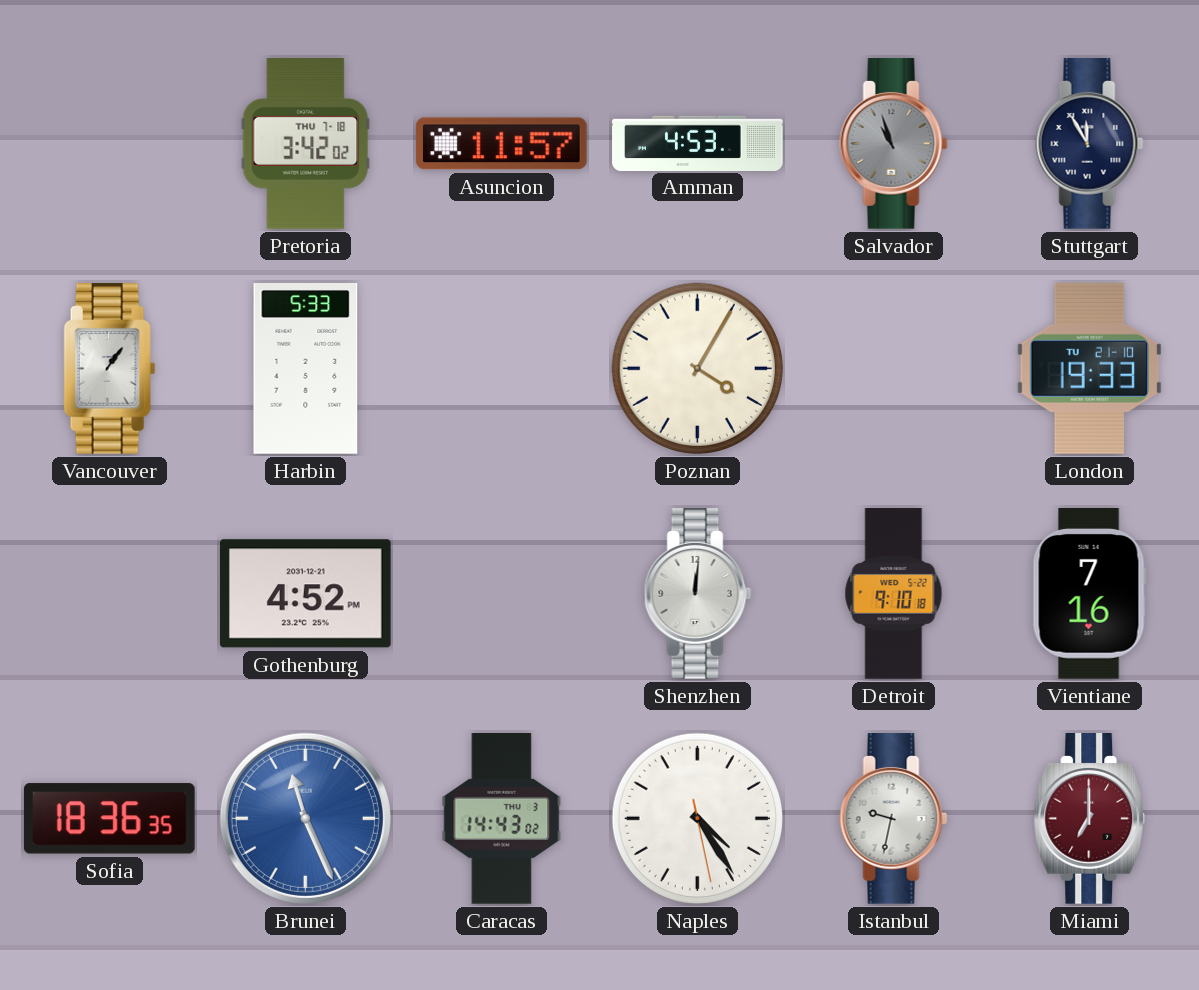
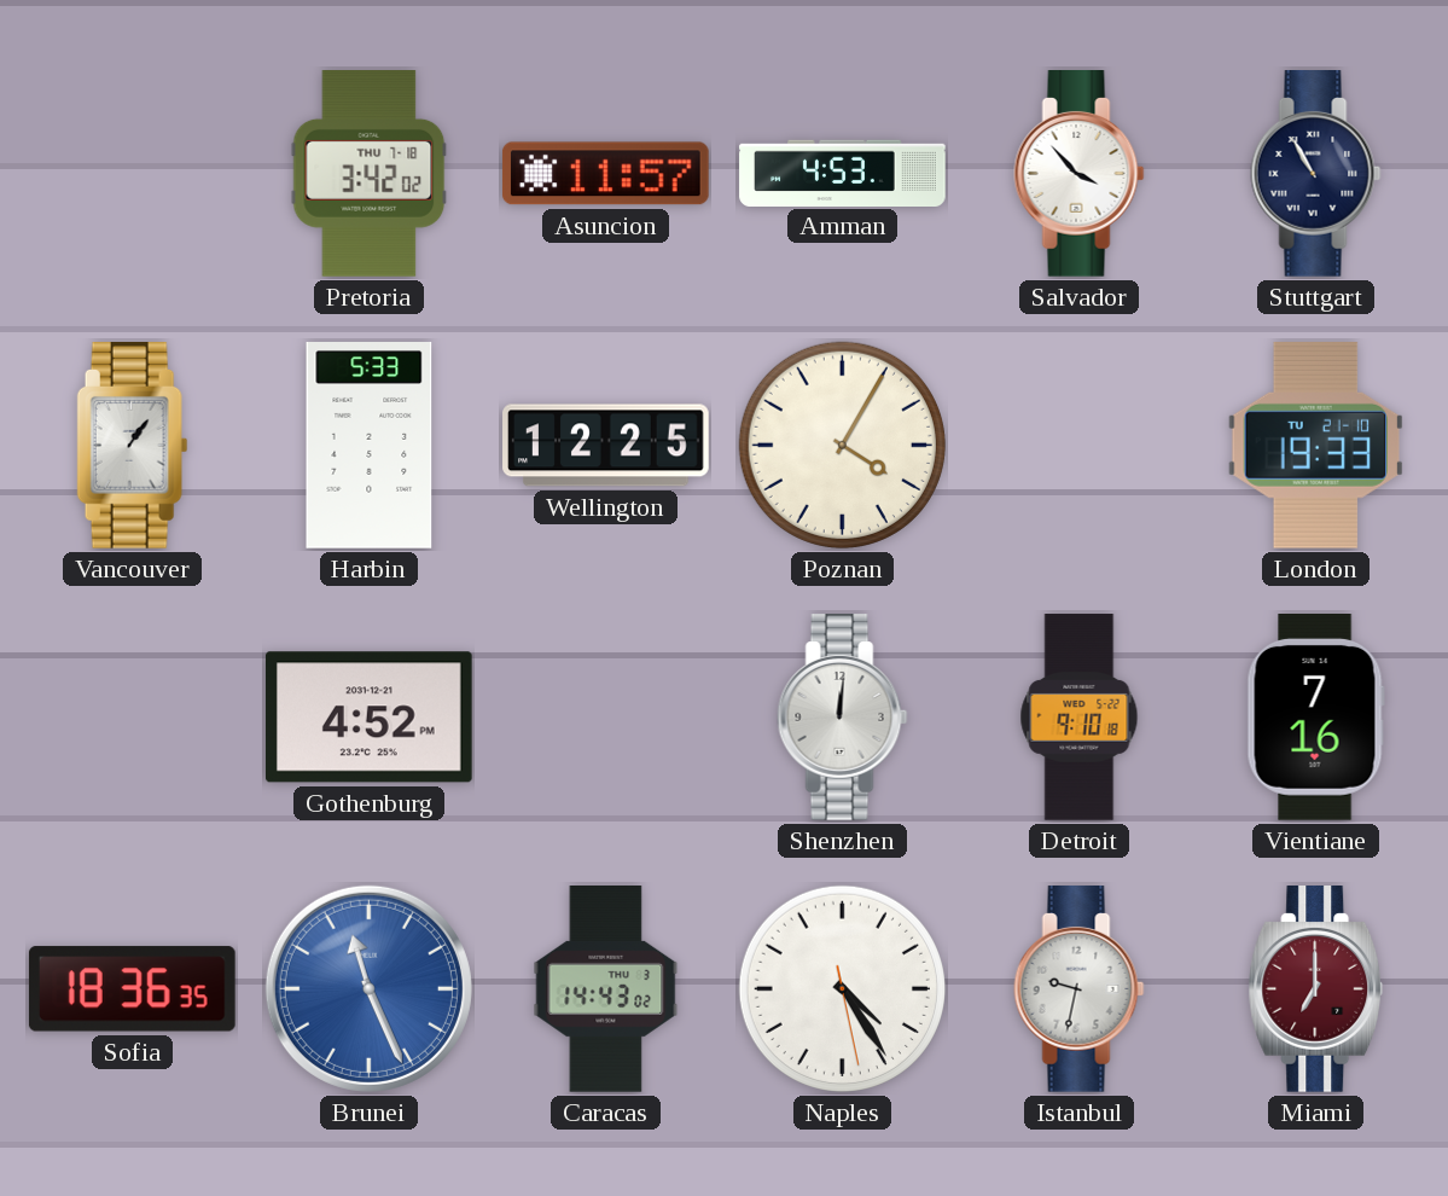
Salvador: 10:57 -> 3:53 (1080, 174)
Salvador dial: grey -> white (1080, 174)
Stuttgart: 11:55 -> 10:55 (1316, 174)
Wellington: none -> 12:25 (606, 446)
